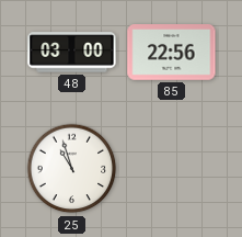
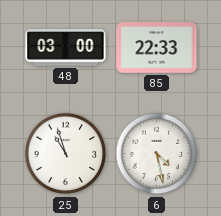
85: 22:56 -> 22:33 (157, 48)
6: none -> 4:28 (157, 154)
